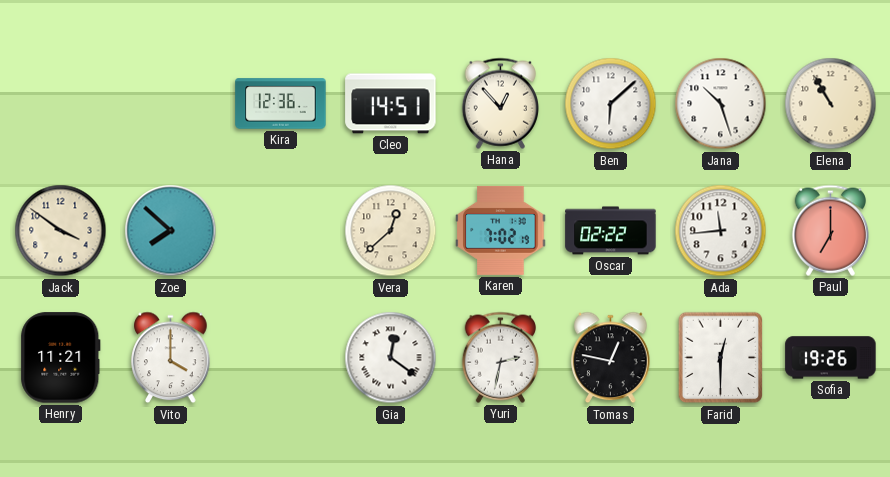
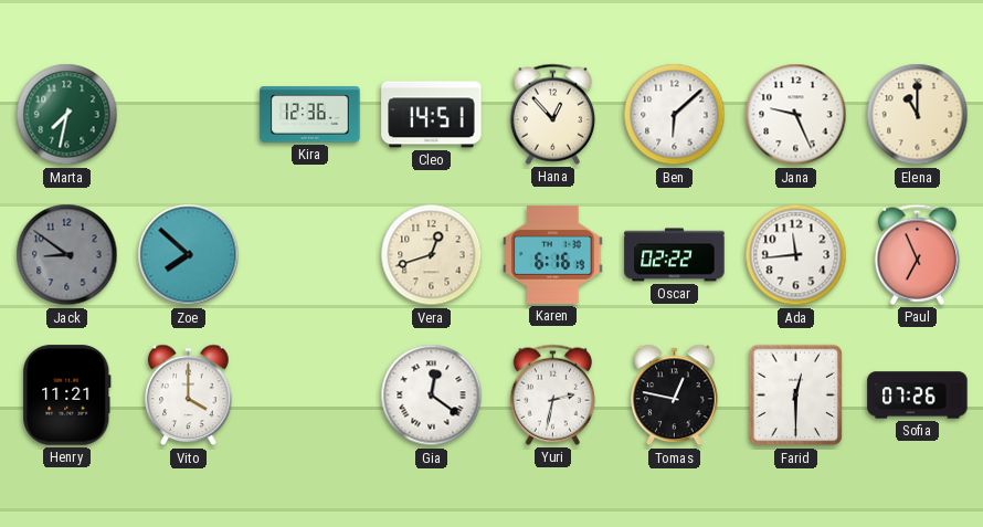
Marta: none -> 7:32 (67, 115)
Jana: 10:27 -> 9:26 (796, 115)
Elena: 10:55 -> 11:00 (918, 115)
Jack: 3:51 -> 8:51 (67, 255)
Jack dial: cream -> grey (67, 255)
Vera: 12:38 -> 12:42 (432, 255)
Karen: 7:02 -> 6:16 (553, 254)
Paul: 7:00 -> 6:56 (917, 254)
Sofia: 19:26 -> 07:26 (918, 396)
